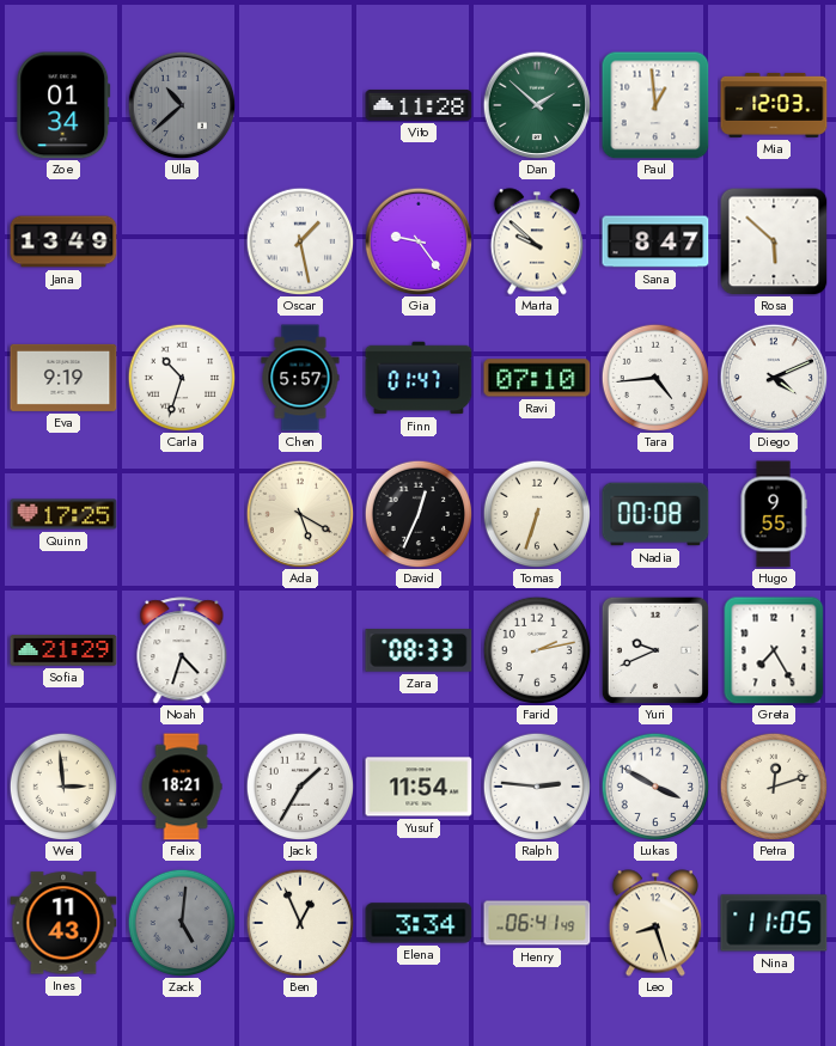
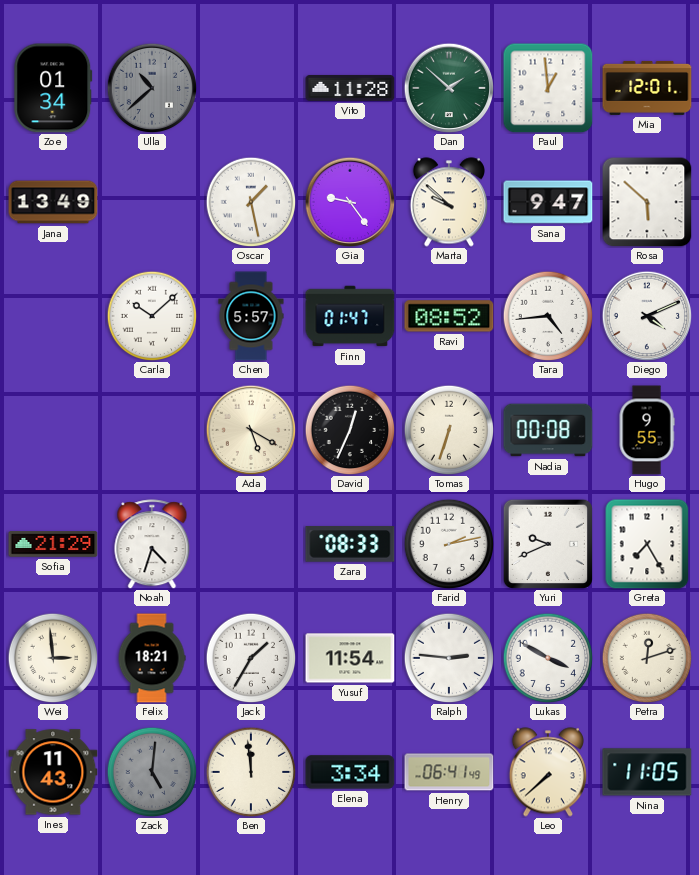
Mia: 12:03 -> 12:01 (647, 88)
Sana: 8:47 -> 9:47 (548, 202)
Eva: 9:19 -> none (63, 378)
Carla: 10:33 -> 10:08 (152, 316)
Ravi: 07:10 -> 08:52 (449, 316)
Quinn: 17:25 -> none (63, 514)
Ben: 12:56 -> 11:59 (251, 772)
Leo: 8:27 -> 7:38 (548, 772)
